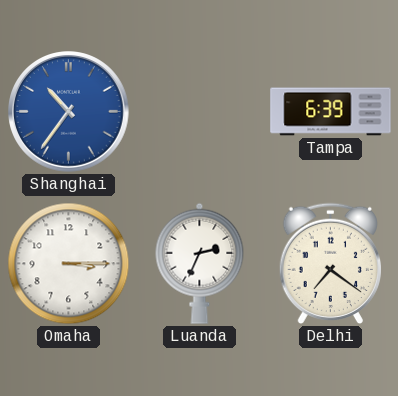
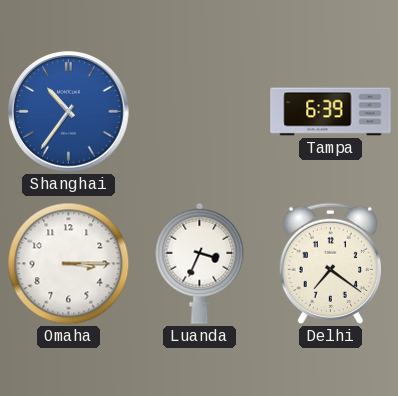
Luanda: 2:34 -> 3:34 (200, 263)
